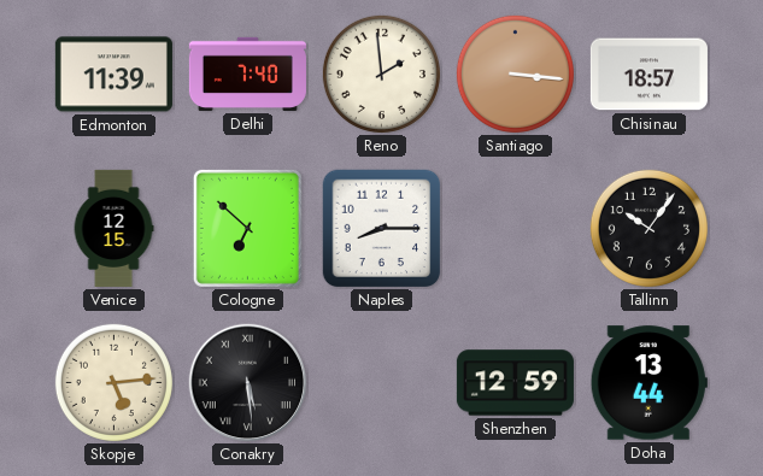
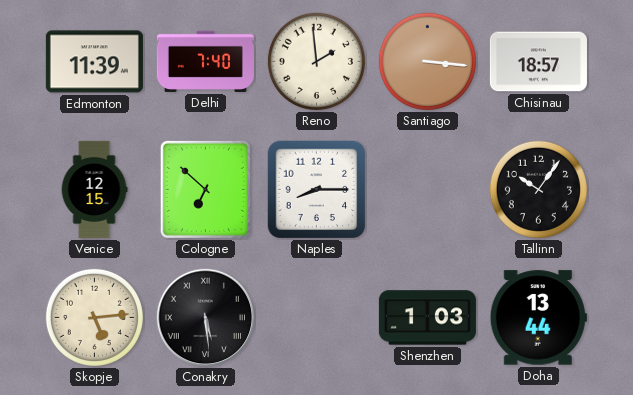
Shenzhen: 12:59 -> 1:03 (427, 318)
